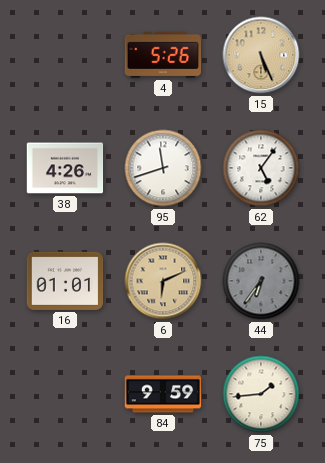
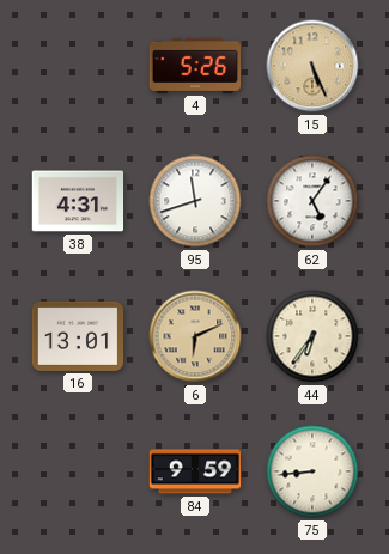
38: 4:26 -> 4:31 (78, 201)
16: 01:01 -> 13:01 (78, 336)
44 dial: grey -> cream (312, 336)
75: 1:44 -> 8:44 (312, 471)
